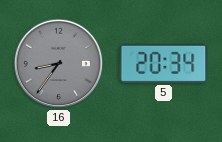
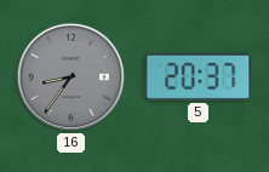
5: 20:34 -> 20:37 (199, 76)
